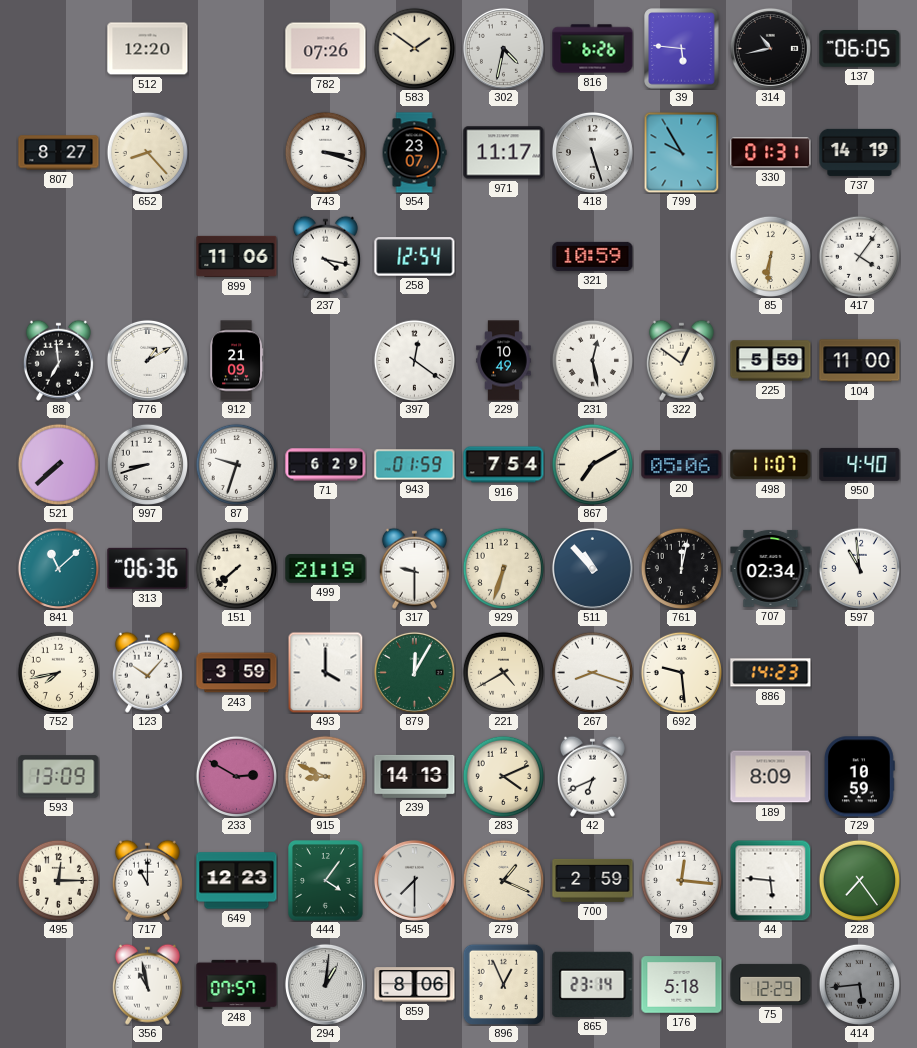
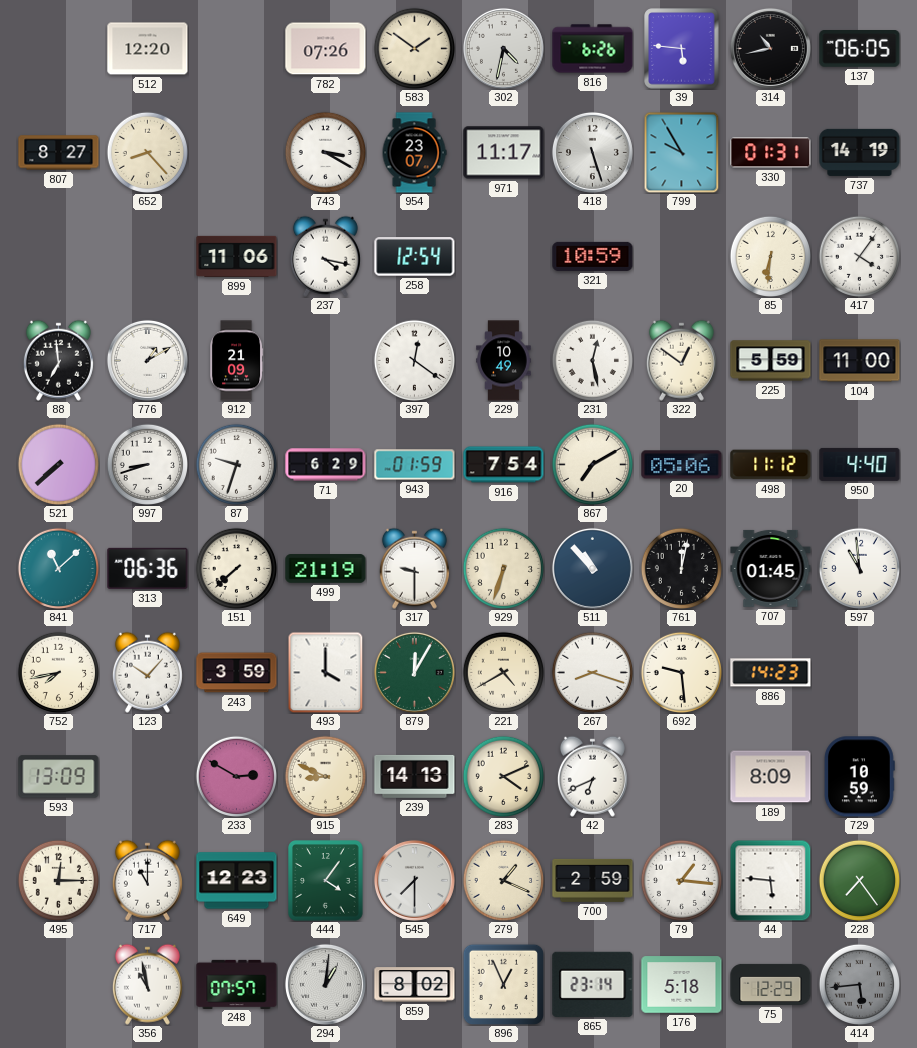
743: 3:18 -> 3:20 (325, 152)
498: 11:07 -> 11:12 (771, 465)
707: 02:34 -> 01:45 (771, 568)
79: 12:16 -> 1:16 (681, 880)
859: 8:06 -> 8:02 (415, 985)
